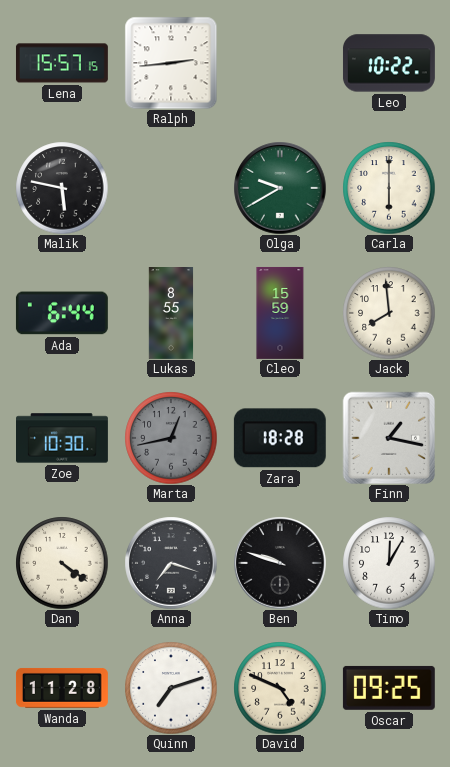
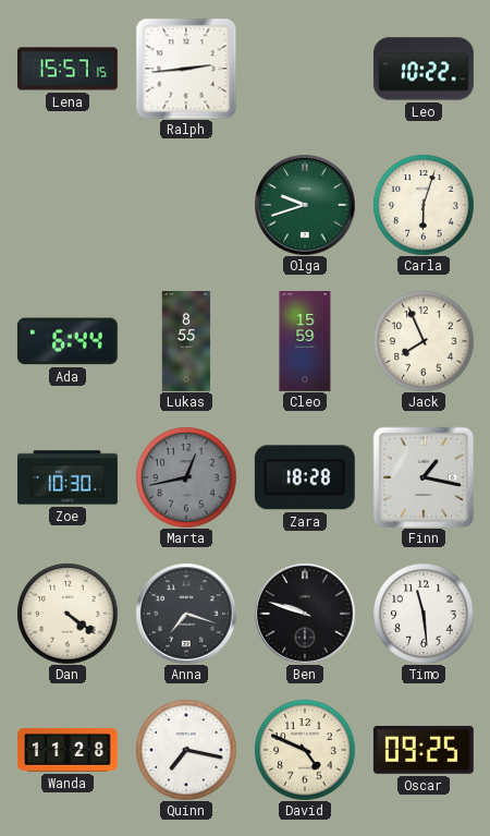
Malik: 5:47 -> none (62, 188)
Olga: 9:40 -> 9:42 (305, 205)
Carla: 6:00 -> 6:03 (424, 205)
Jack: 7:59 -> 7:56 (424, 341)
Timo: 12:05 -> 11:29 (424, 614)
Quinn: 7:12 -> 7:17 (186, 750)
